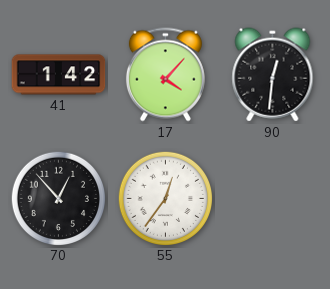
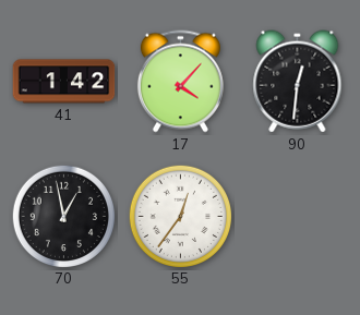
70: 12:53 -> 12:58 (63, 216)
